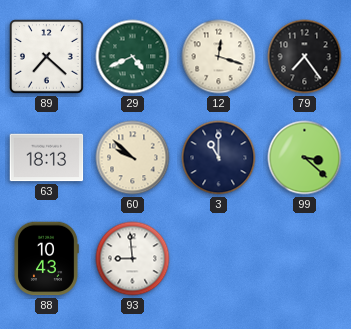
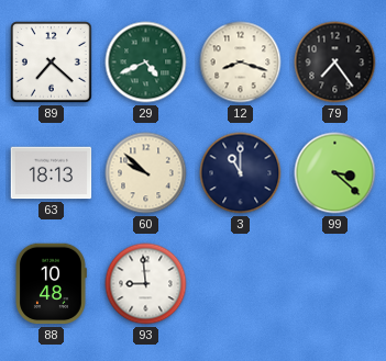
12: 12:18 -> 8:18 (241, 63)
88: 10:43 -> 10:48 (51, 284)
